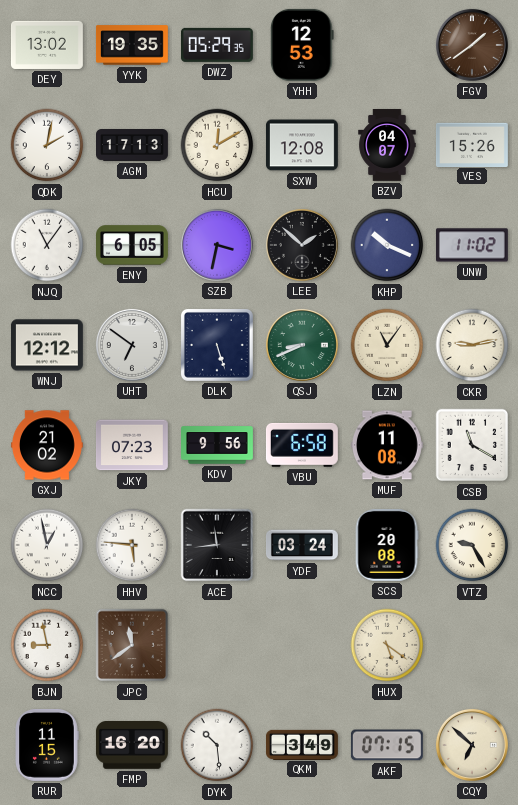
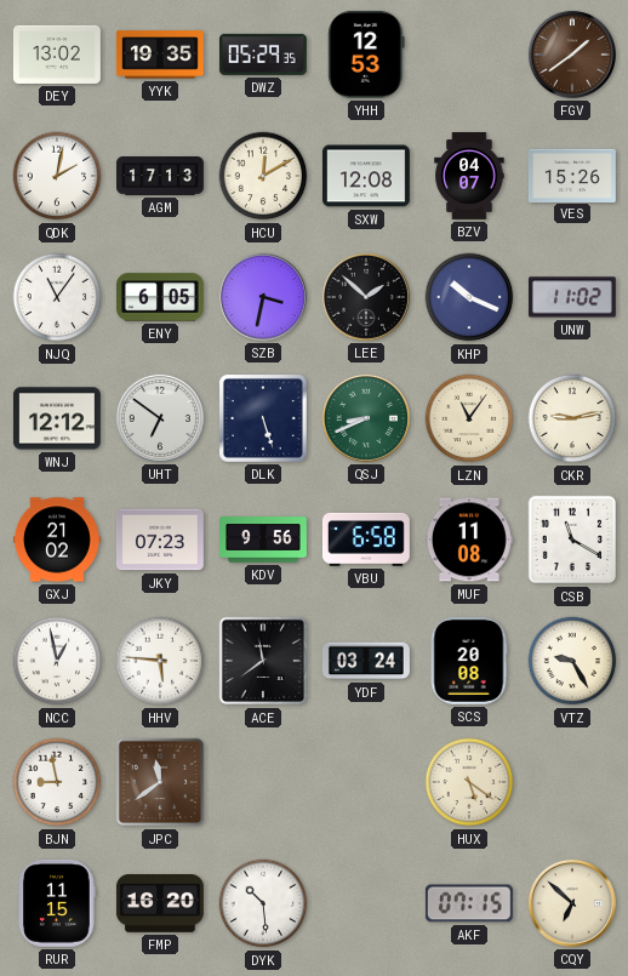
ACE: 11:44 -> 11:39 (263, 661)
QKM: 3:49 -> none (303, 744)
